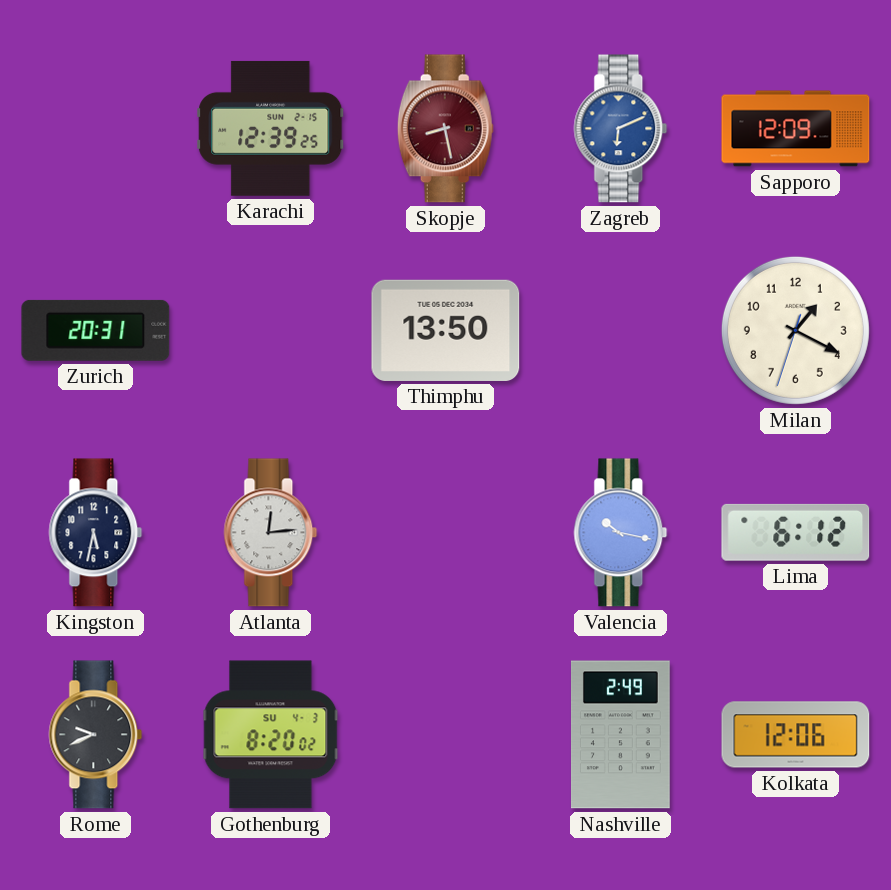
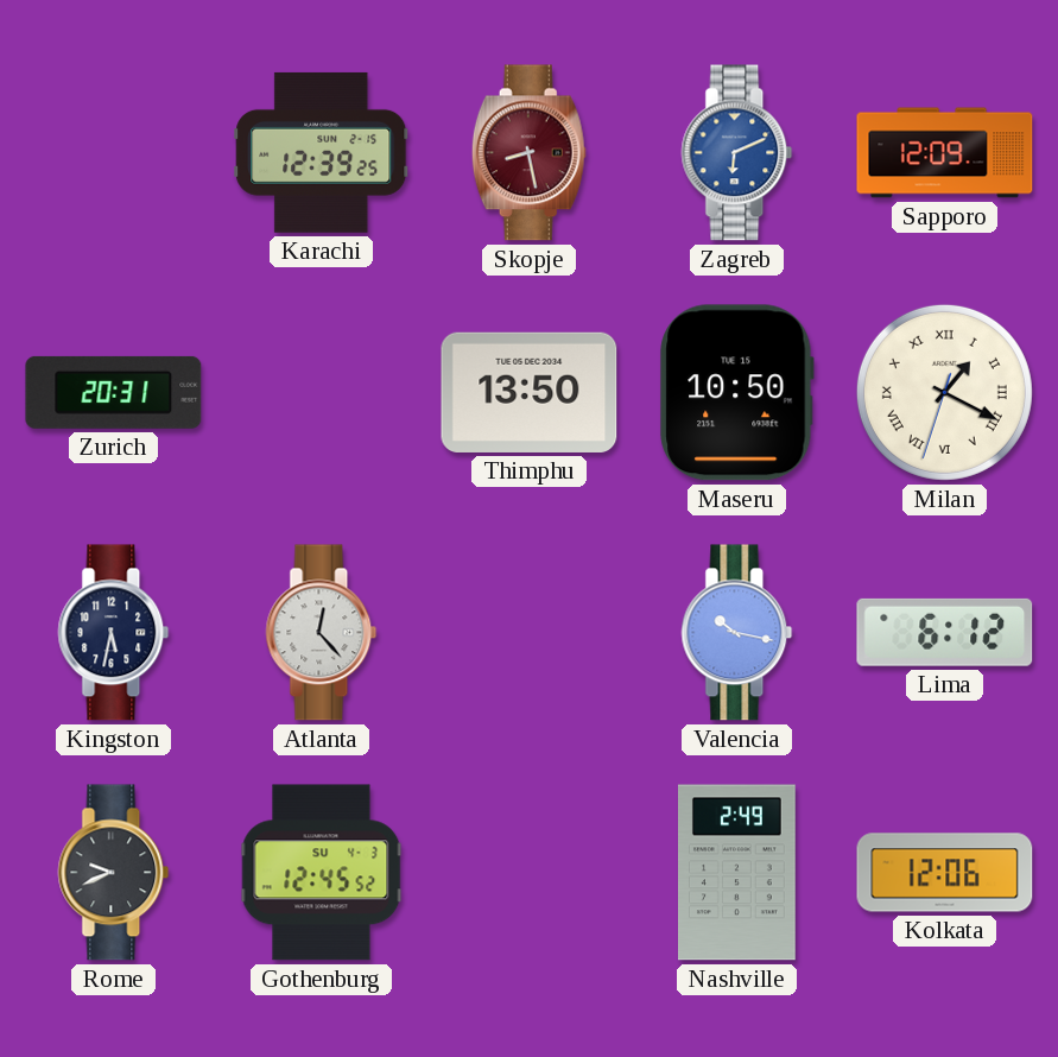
Maseru: none -> 10:50 (737, 393)
Milan numerals: Arabic -> Roman (944, 392)
Atlanta: 12:14 -> 12:23 (322, 633)
Gothenburg: 8:20 -> 12:45 (322, 873)
